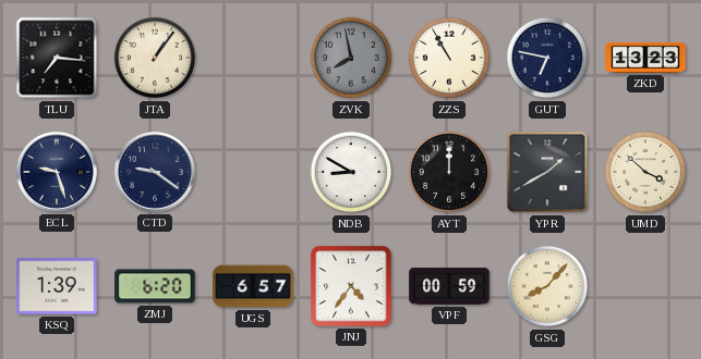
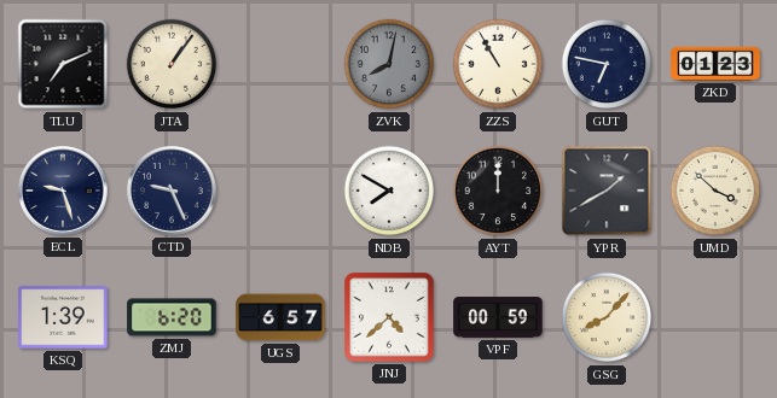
TLU: 7:16 -> 7:11 (63, 64)
ZVK: 7:58 -> 8:02 (389, 64)
ZKD: 13:23 -> 01:23 (715, 64)
CTD: 9:21 -> 9:26 (172, 192)
NDB: 8:50 -> 7:50 (389, 191)
JNJ: 4:36 -> 4:38 (389, 317)
